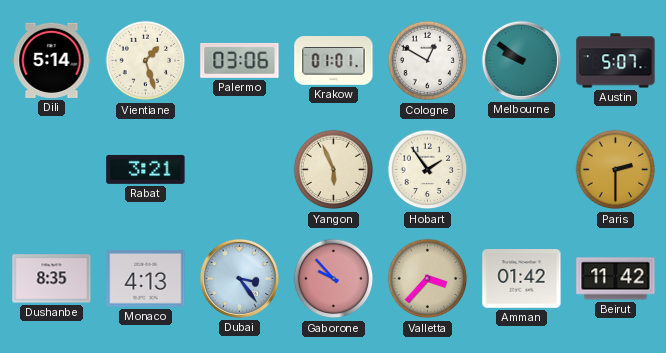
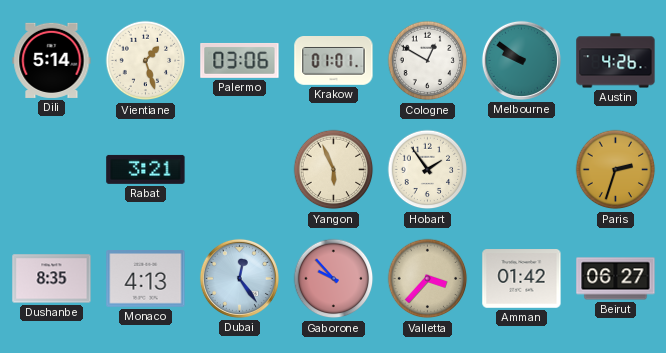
Austin: 5:07 -> 4:26 (616, 61)
Paris: 2:30 -> 2:33 (616, 170)
Dubai: 3:24 -> 12:24 (239, 278)
Beirut: 11:42 -> 06:27 (616, 279)
